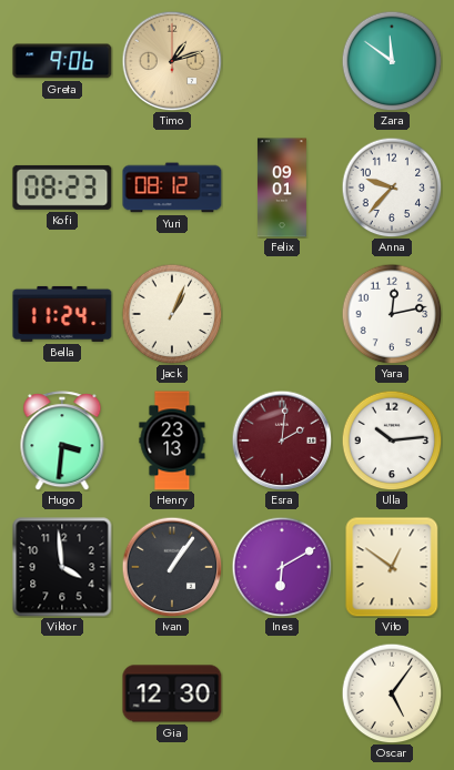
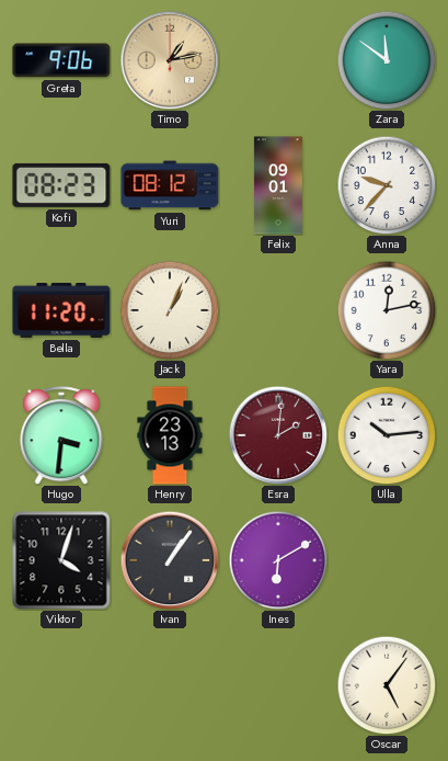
Timo: 1:12 -> 1:13 (170, 60)
Bella: 11:24 -> 11:20 (61, 310)
Viktor: 3:59 -> 4:03 (61, 560)
Vito: 12:51 -> none (392, 567)
Gia: 12:30 -> none (172, 693)
